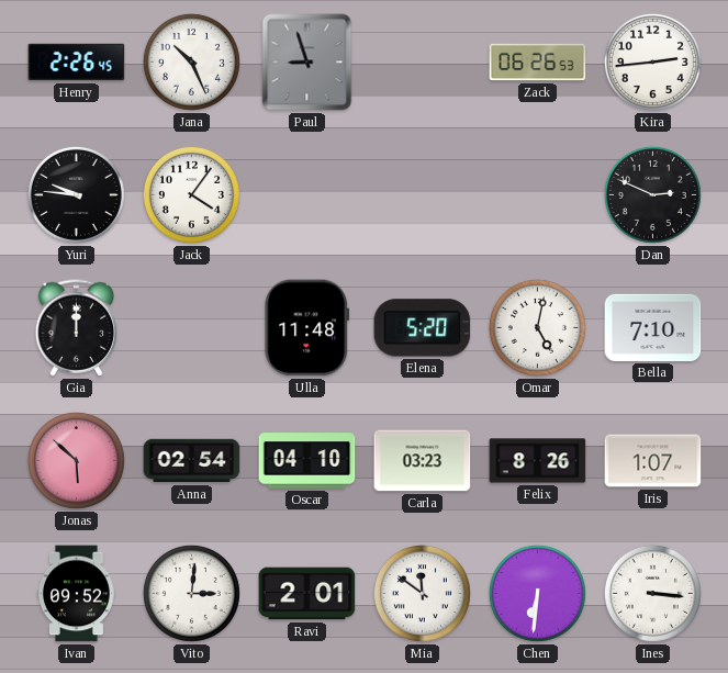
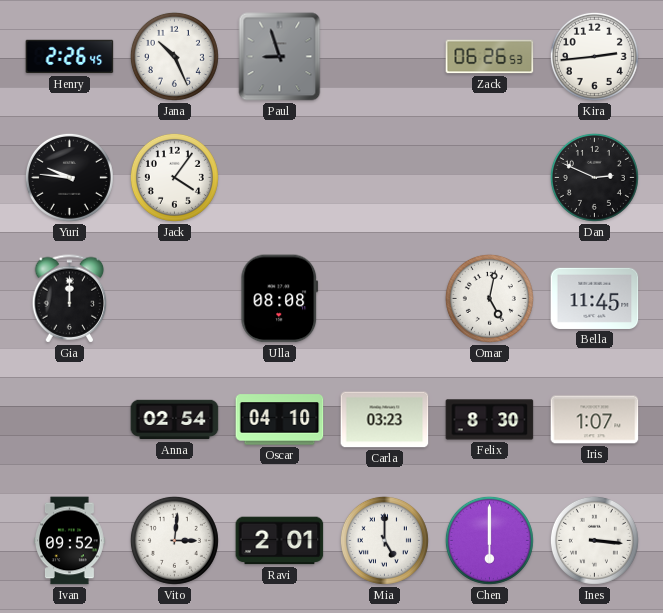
Ulla: 11:48 -> 08:08 (280, 299)
Elena: 5:20 -> none (423, 328)
Bella: 7:10 -> 11:45 (595, 298)
Jonas: 5:52 -> none (76, 460)
Felix: 8:26 -> 8:30 (490, 420)
Mia: 11:51 -> 5:00 (384, 540)
Chen: 6:31 -> 6:00 (489, 540)
